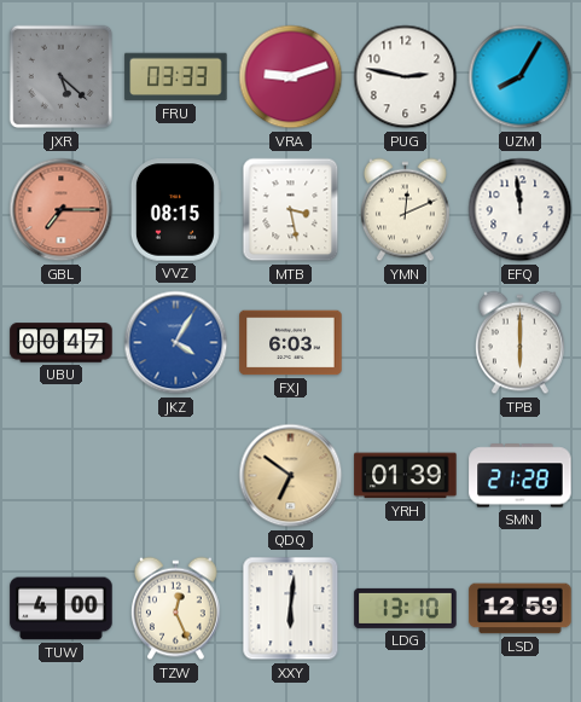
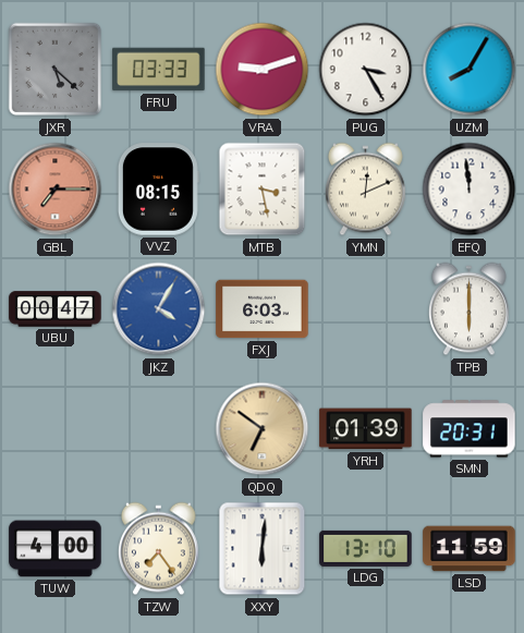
PUG: 2:47 -> 3:25 (366, 70)
SMN: 21:28 -> 20:31 (470, 429)
TZW: 12:26 -> 7:24 (158, 549)
LSD: 12:59 -> 11:59 (470, 549)
